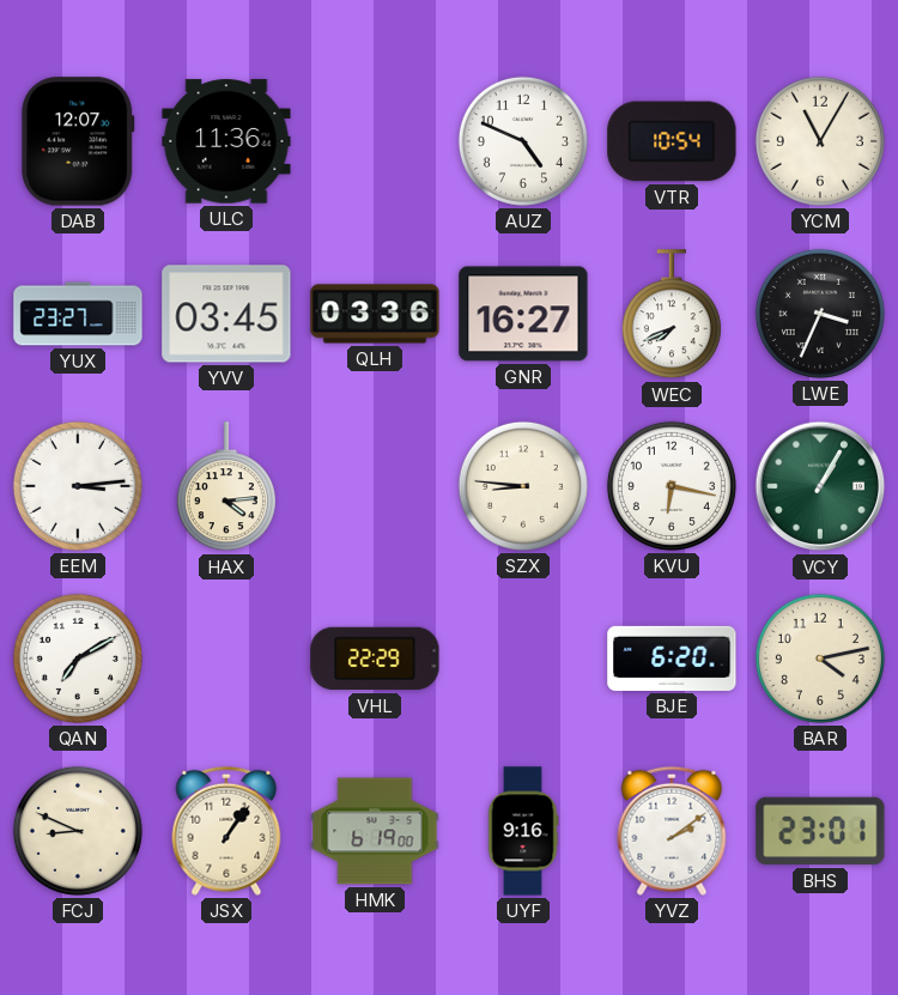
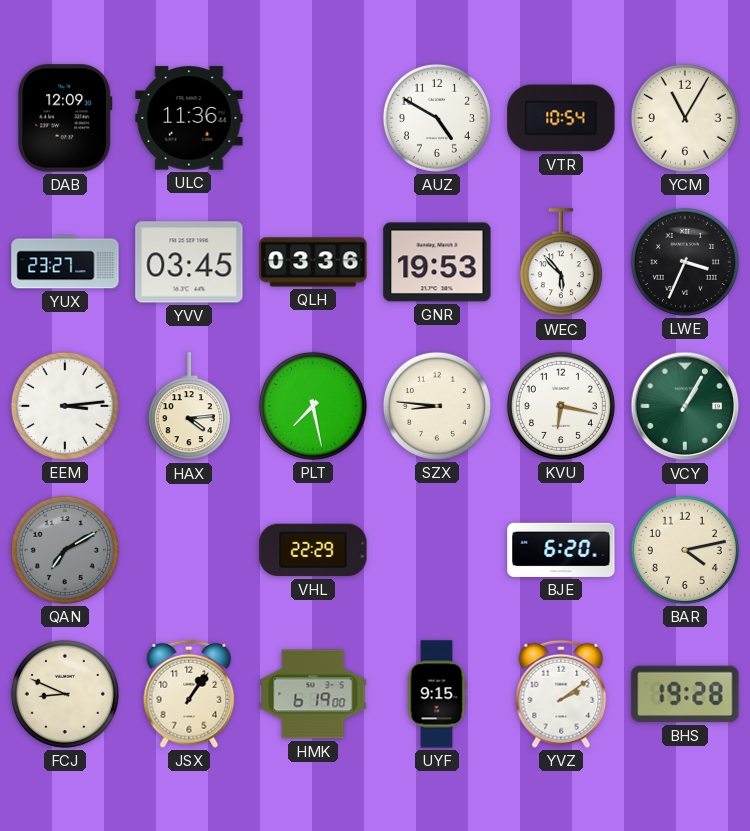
DAB: 12:07 -> 12:09 (65, 118)
AUZ: 4:49 -> 4:50 (437, 118)
GNR: 16:27 -> 19:53 (437, 262)
WEC: 7:41 -> 5:53 (561, 263)
PLT: none -> 7:28 (313, 406)
QAN dial: white -> grey (65, 550)
UYF: 9:16 -> 9:15 (437, 694)
BHS: 23:01 -> 19:28 (685, 694)
